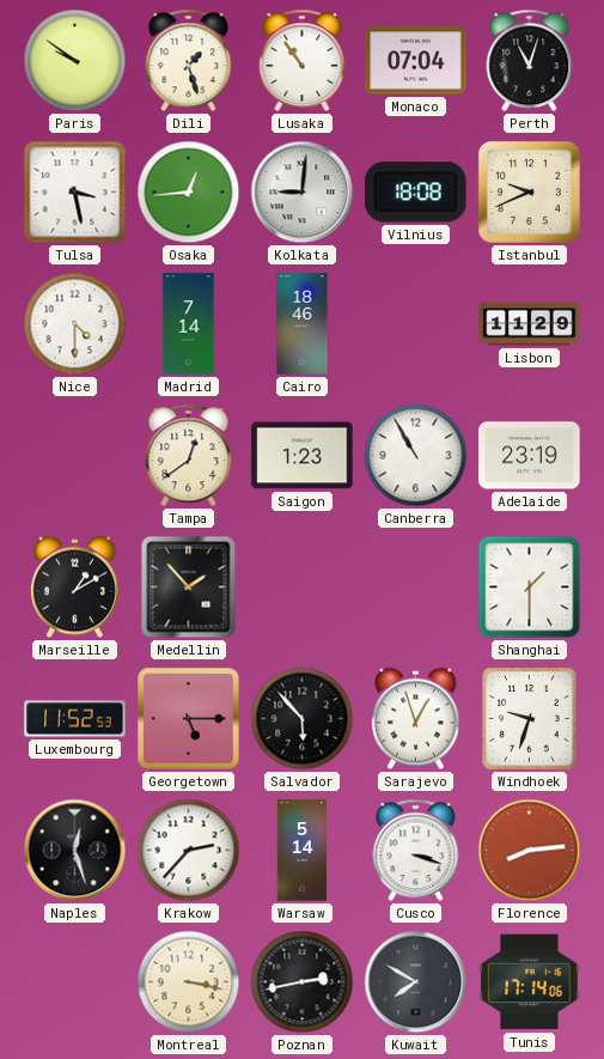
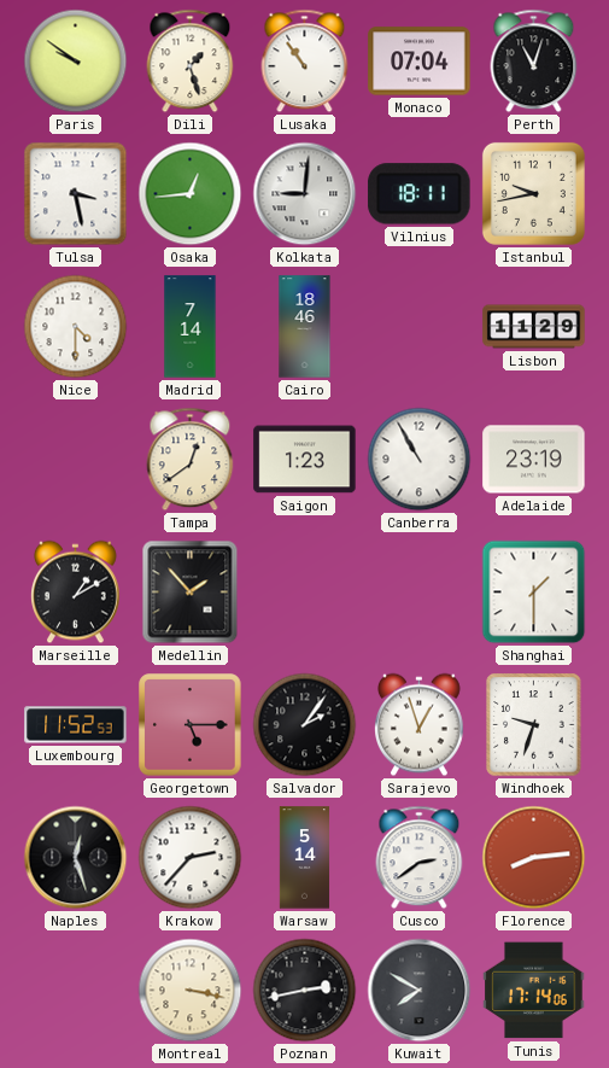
Vilnius: 18:08 -> 18:11 (420, 194)
Istanbul: 9:41 -> 9:43 (533, 193)
Salvador: 5:53 -> 2:06 (305, 725)
Cusco: 3:18 -> 2:39 (420, 858)
